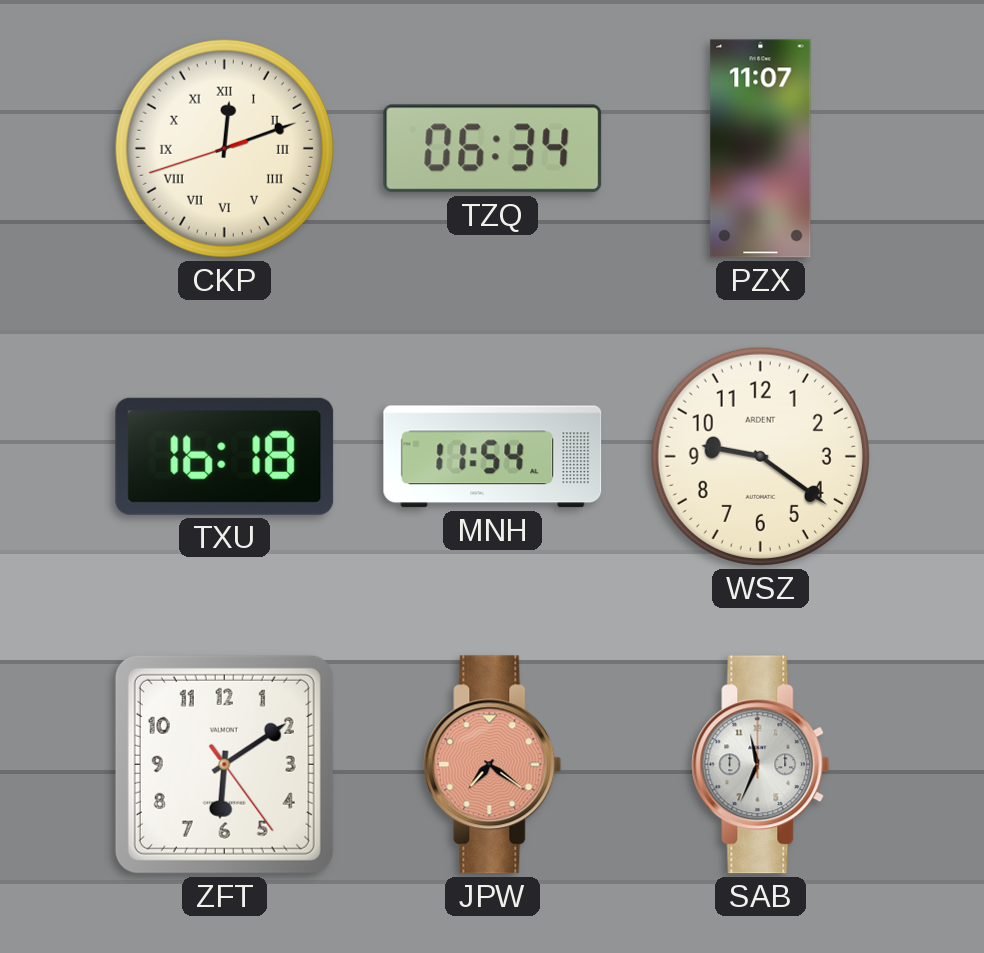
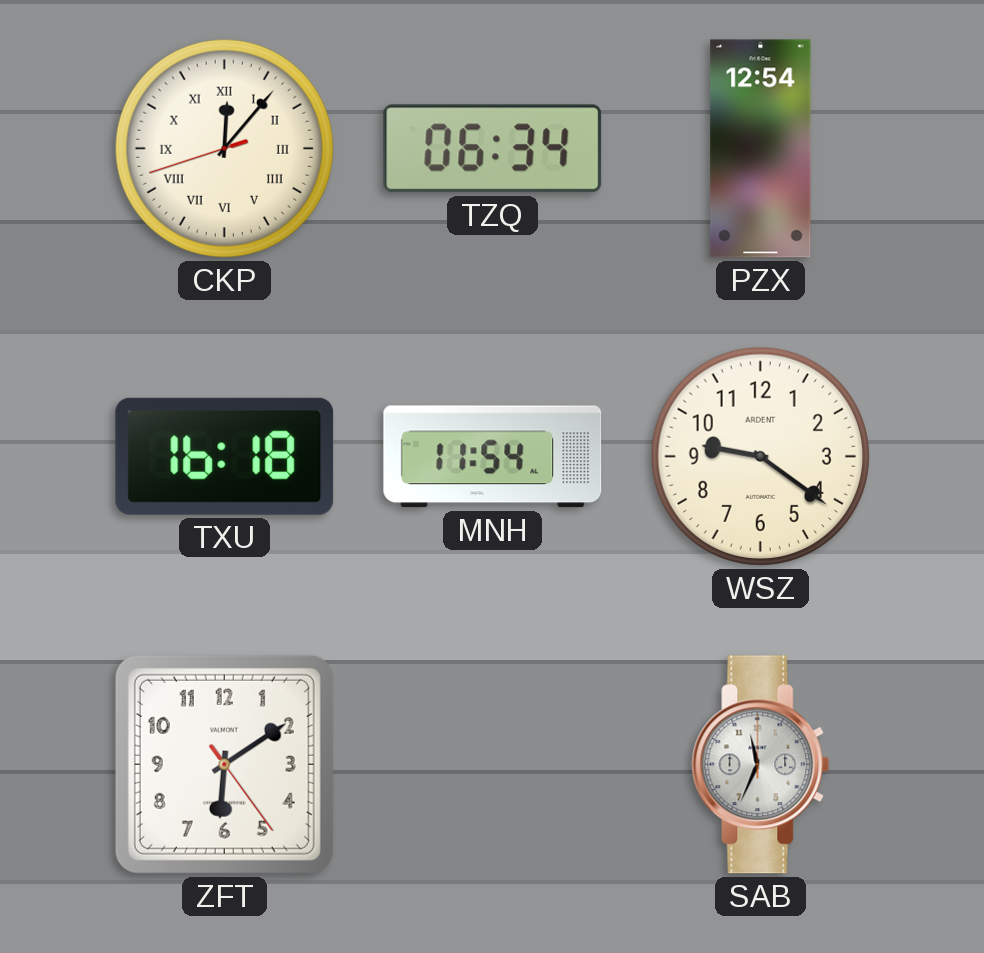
CKP: 12:11 -> 12:06 (224, 148)
PZX: 11:07 -> 12:54 (761, 149)
JPW: 7:21 -> none (493, 765)
